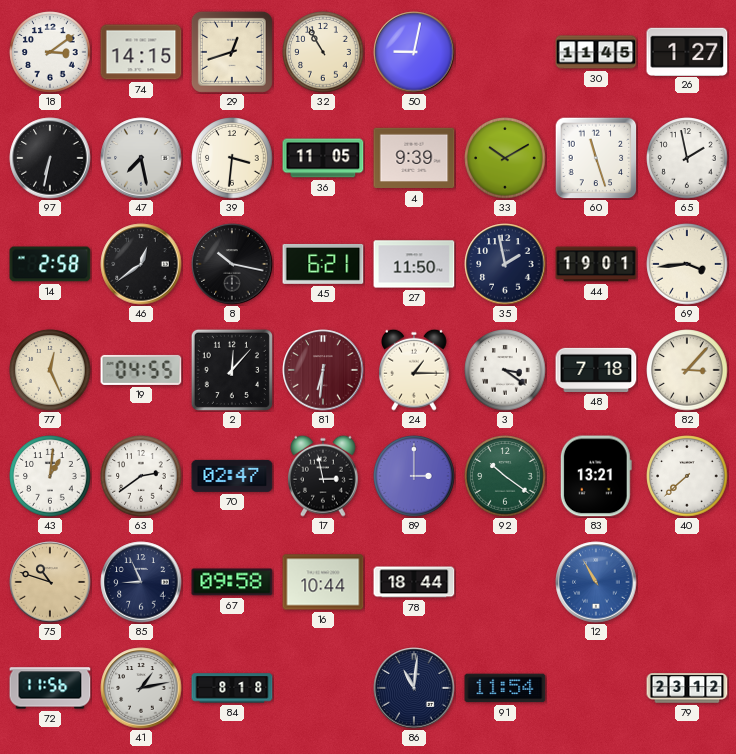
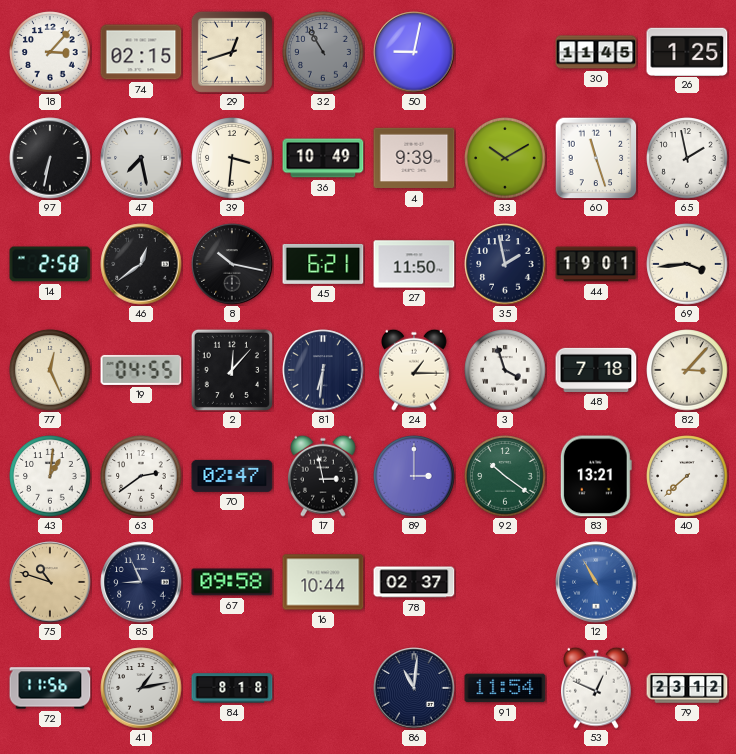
18: 3:09 -> 3:07 (50, 52)
74: 14:15 -> 02:15 (141, 52)
32 dial: cream -> grey (323, 52)
26: 1:27 -> 1:25 (687, 51)
36: 11:05 -> 10:49 (323, 158)
81 dial: burgundy -> navy (323, 370)
3: 3:21 -> 3:57 (505, 370)
78: 18:44 -> 02:37 (414, 582)
53: none -> 12:49 (597, 688)
